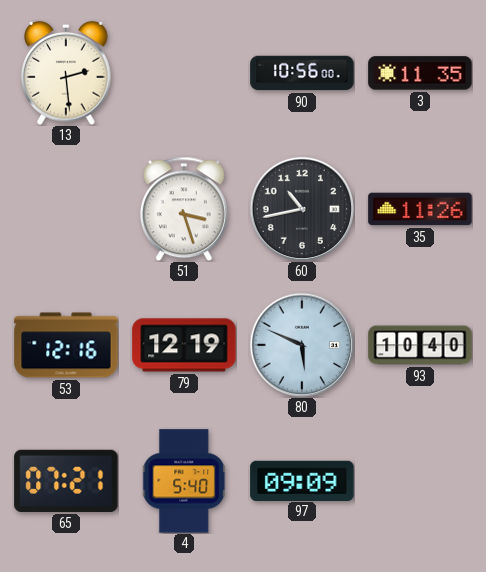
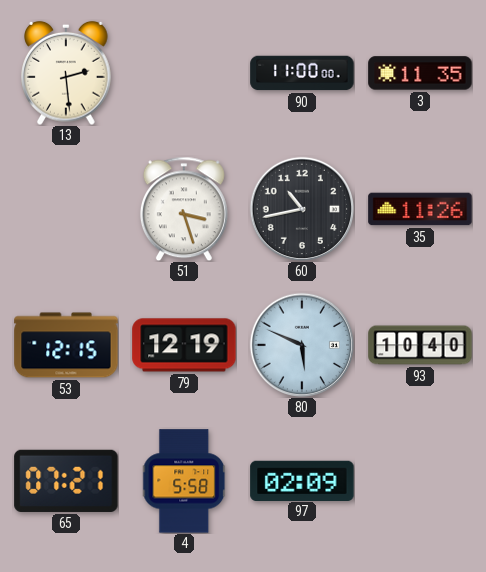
90: 10:56 -> 11:00 (302, 73)
53: 12:16 -> 12:15 (66, 345)
4: 5:40 -> 5:58 (185, 481)
97: 09:09 -> 02:09 (302, 480)
